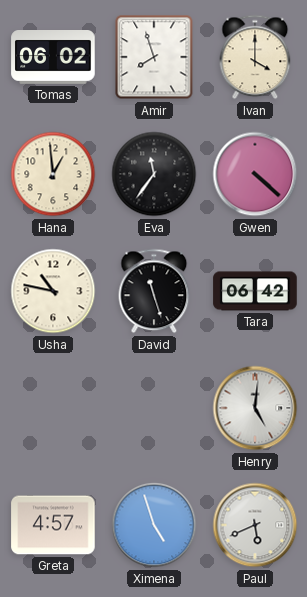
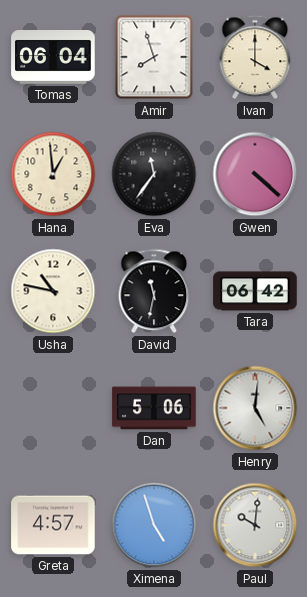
Tomas: 06:02 -> 06:04 (53, 58)
David: 11:27 -> 11:32 (154, 291)
Dan: none -> 5:06 (154, 408)
Paul: 5:41 -> 10:01 (255, 525)
